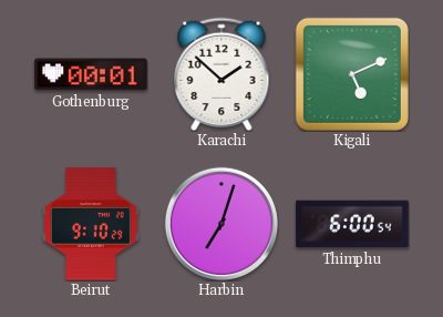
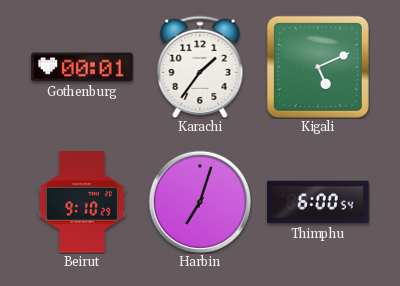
Karachi: 1:52 -> 1:36 (200, 66)
